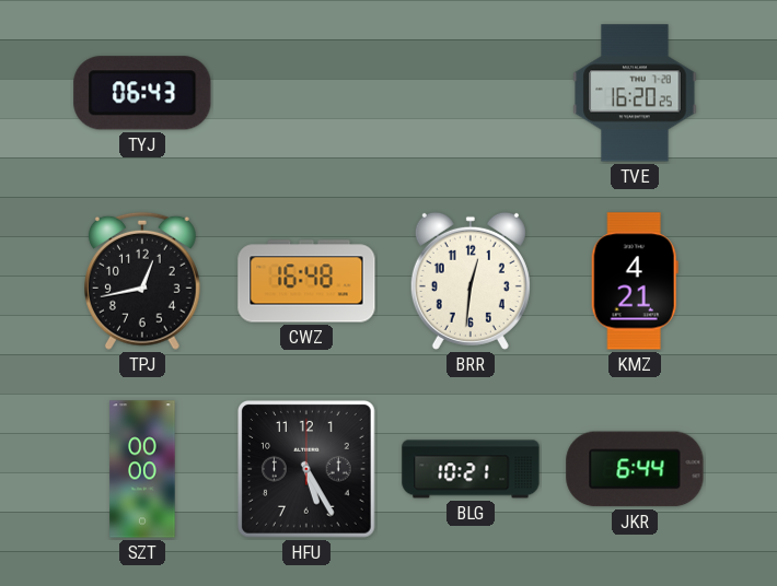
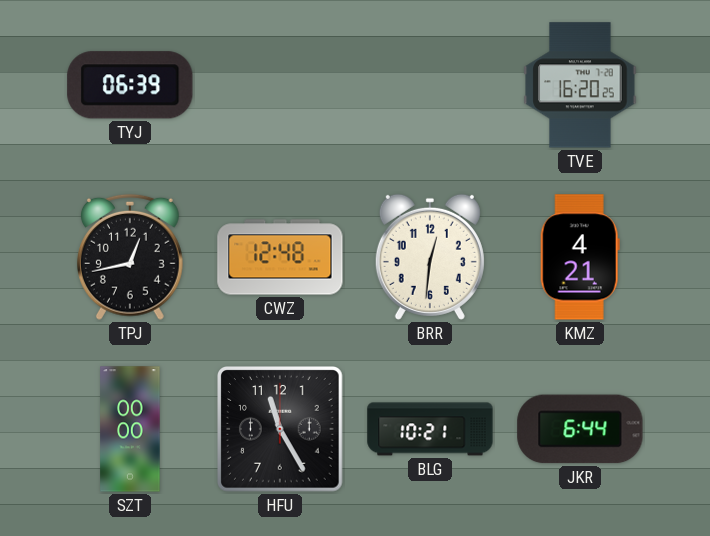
TYJ: 06:43 -> 06:39 (130, 85)
CWZ: 16:48 -> 12:48 (280, 257)
HFU: 5:25 -> 11:25 (281, 430)
